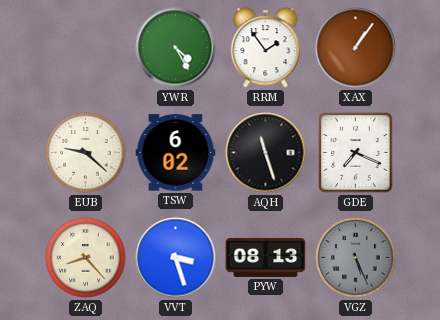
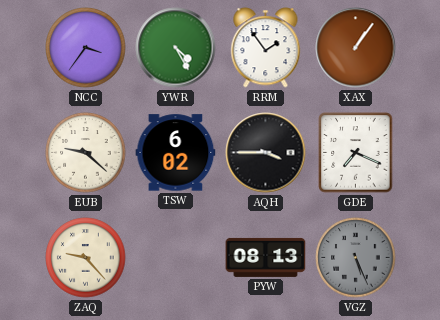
NCC: none -> 3:36 (86, 48)
AQH: 11:27 -> 3:45 (266, 153)
ZAQ: 8:23 -> 9:23 (86, 258)
VVT: 3:27 -> none (176, 258)
